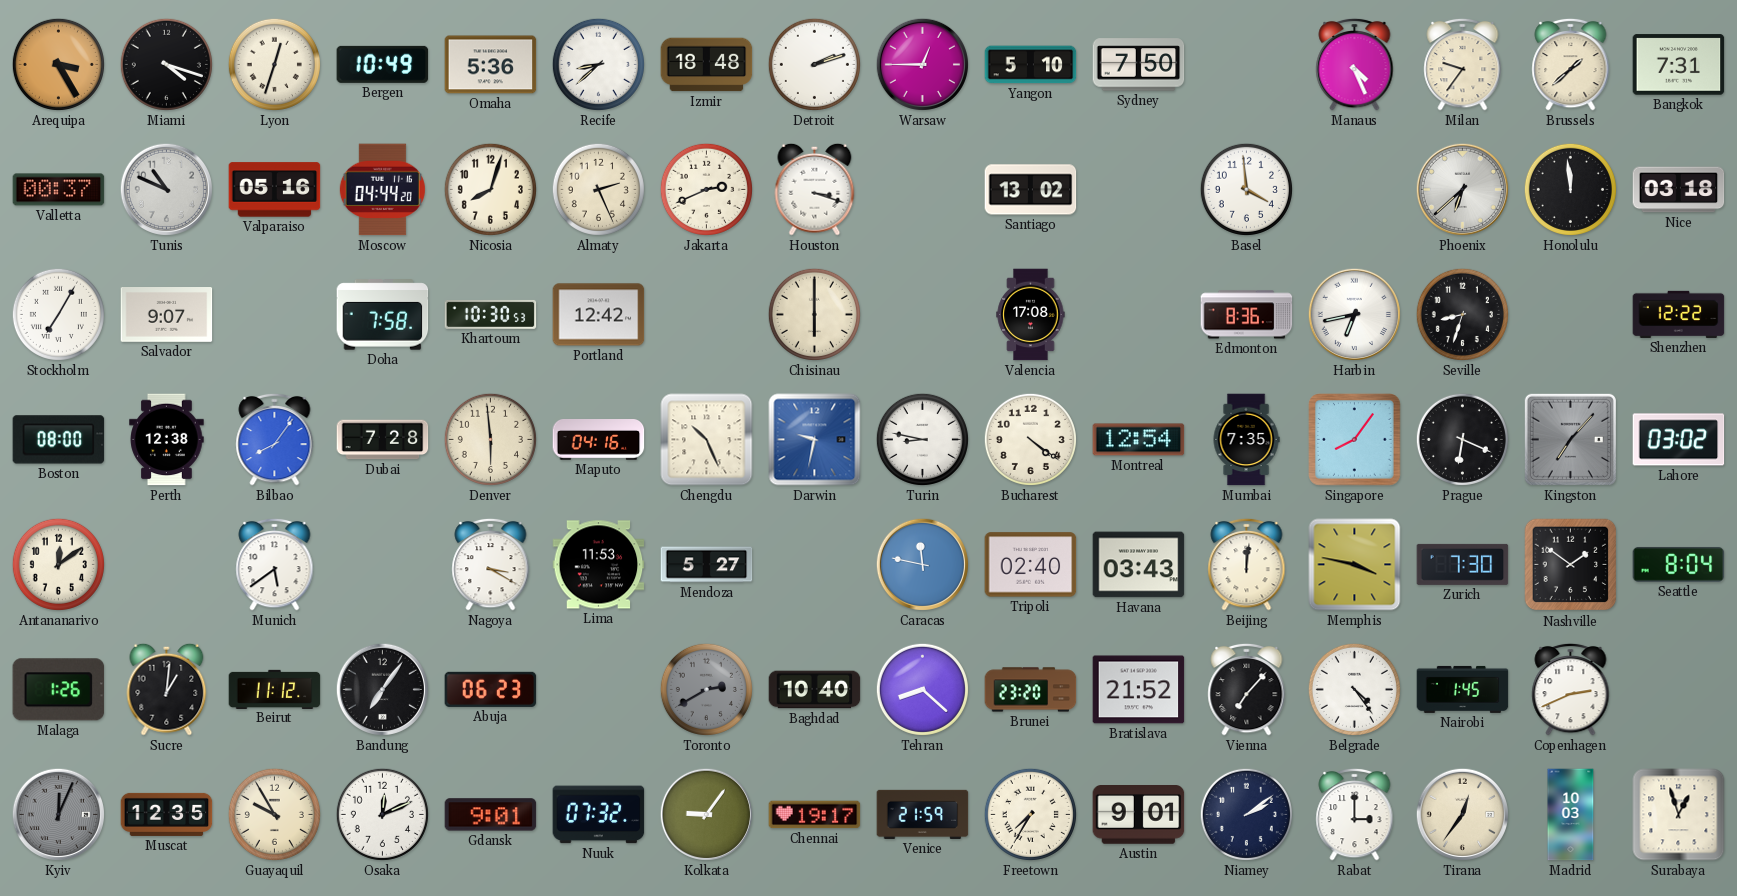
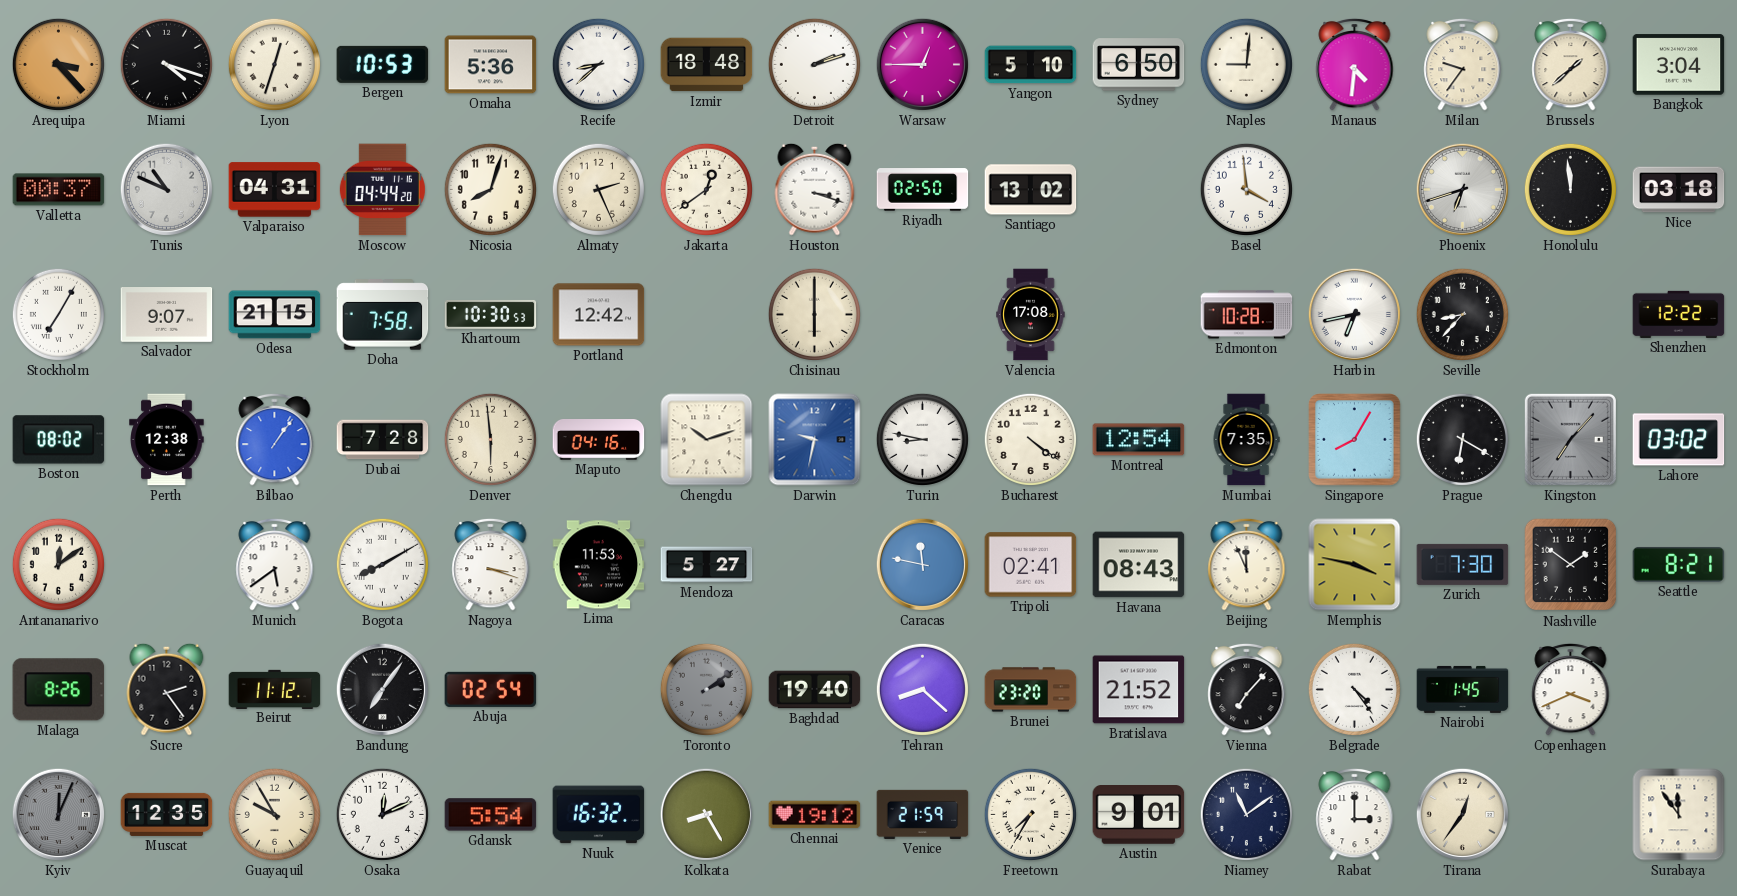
Arequipa: 3:25 -> 3:23 (58, 64)
Bergen: 10:49 -> 10:53 (383, 64)
Sydney: 7:50 -> 6:50 (1139, 65)
Naples: none -> 9:01 (1246, 64)
Manaus: 4:26 -> 4:31 (1355, 64)
Bangkok: 7:31 -> 3:04 (1679, 65)
Valparaiso: 05:16 -> 04:31 (275, 190)
Jakarta: 2:41 -> 12:39 (706, 189)
Riyadh: none -> 02:50 (923, 190)
Phoenix: 6:38 -> 6:42 (1462, 189)
Odesa: none -> 21:15 (275, 315)
Edmonton: 8:36 -> 10:28 (1247, 315)
Seville: 8:33 -> 8:37 (1462, 314)
Boston: 08:00 -> 08:02 (59, 440)
Bilbao: 8:06 -> 1:06 (275, 439)
Chengdu: 10:26 -> 10:12 (707, 440)
Singapore: 8:06 -> 8:05 (1355, 440)
Prague: 6:19 -> 6:20 (1462, 439)
Bogota: none -> 8:10 (382, 564)
Nagoya: 3:20 -> 3:18 (491, 564)
Tripoli: 02:40 -> 02:41 (1031, 565)
Havana: 03:43 -> 08:43 (1139, 565)
Beijing: 12:01 -> 11:56 (1247, 564)
Seattle: 8:04 -> 8:21 (1679, 564)
Malaga: 1:26 -> 8:26 (59, 690)
Sucre: 1:01 -> 2:24 (167, 689)
Abuja: 06:23 -> 02:54 (491, 689)
Toronto: 2:40 -> 2:09 (706, 689)
Baghdad: 10:40 -> 19:40 (815, 690)
Copenhagen: 2:41 -> 3:41 (1571, 689)
Gdansk: 9:01 -> 5:54 (491, 815)
Nuuk: 07:32 -> 16:32 (599, 815)
Kolkata: 9:06 -> 8:25 (706, 814)
Chennai: 19:17 -> 19:12 (815, 815)
Niamey: 2:09 -> 11:09 (1246, 814)
Madrid: 10:03 -> none (1571, 815)
Surabaya: 12:57 -> 11:54 (1679, 815)
